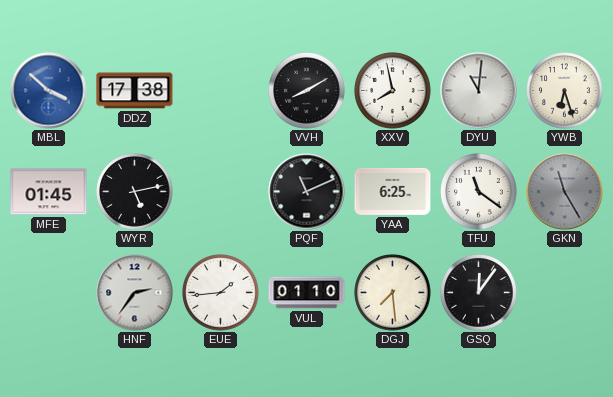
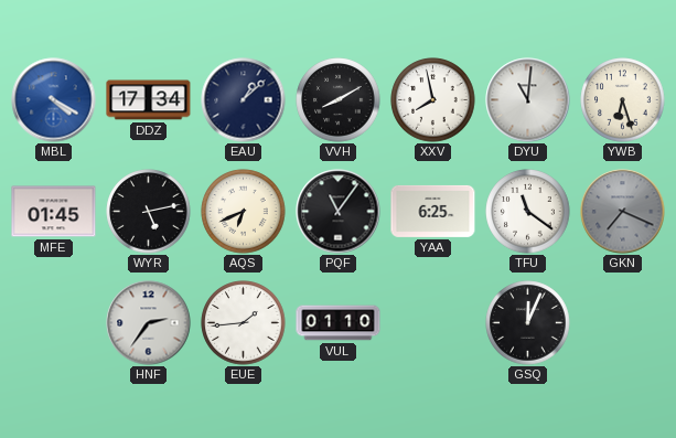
MBL: 3:52 -> 4:20 (54, 100)
DDZ: 17:38 -> 17:34 (149, 100)
EAU: none -> 1:08 (244, 100)
AQS: none -> 6:41 (244, 212)
PQF: 11:11 -> 11:06 (339, 212)
GKN: 11:25 -> 7:19 (623, 212)
DGJ: 7:29 -> none (393, 293)
GSQ: 12:06 -> 12:04 (528, 323)
